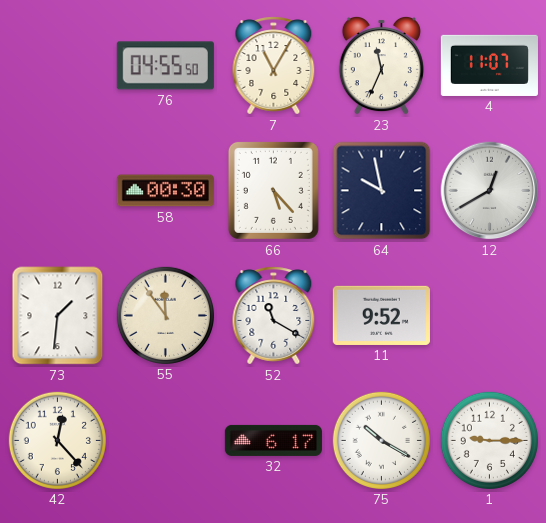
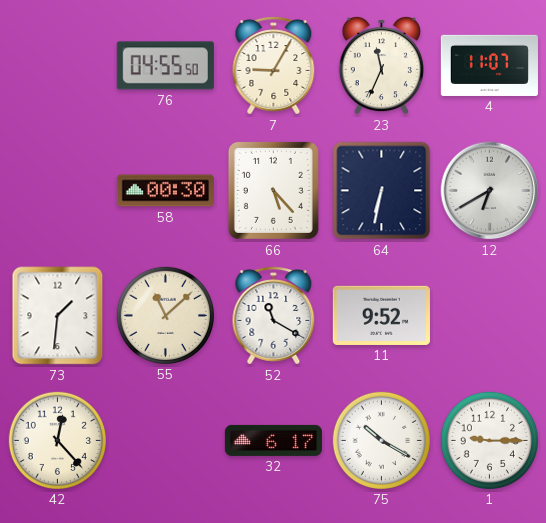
7: 11:05 -> 9:05 (274, 66)
64: 9:58 -> 6:32 (382, 191)
12: 12:40 -> 6:40 (490, 191)
55: 11:54 -> 11:08 (165, 315)
